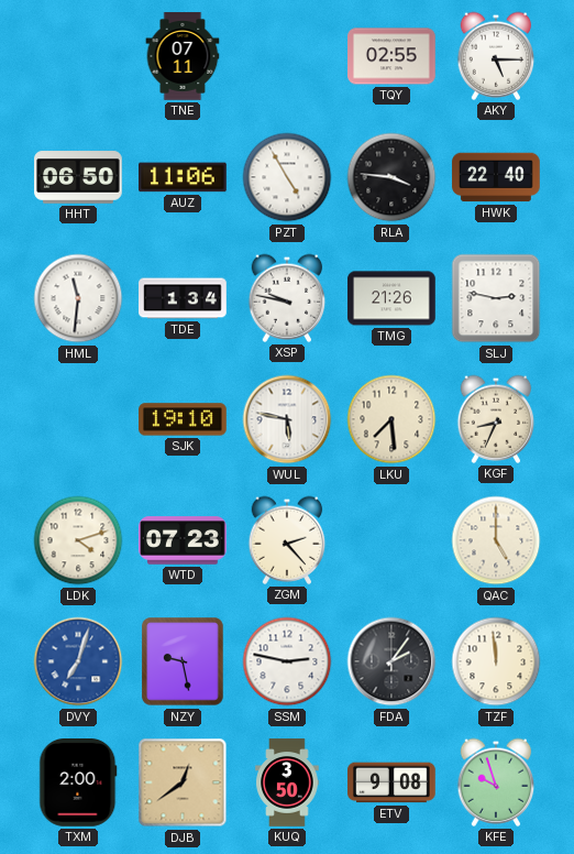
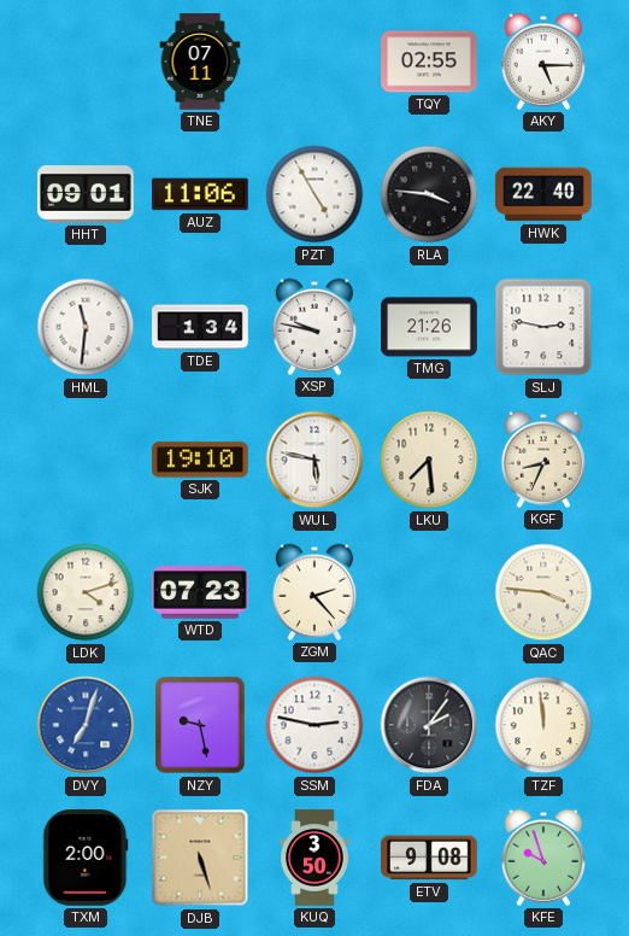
HHT: 06:50 -> 09:01 (86, 194)
QAC: 5:00 -> 3:46 (543, 592)
DJB: 12:39 -> 5:27 (200, 858)
